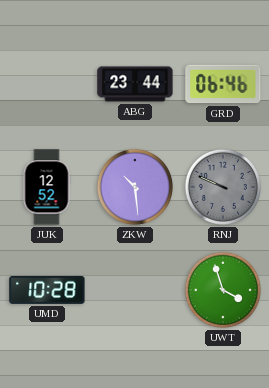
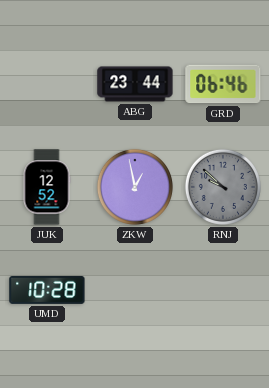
ZKW: 10:29 -> 12:58 (135, 187)
RNJ: 9:49 -> 9:52 (223, 187)
UWT: 3:57 -> none (223, 290)
